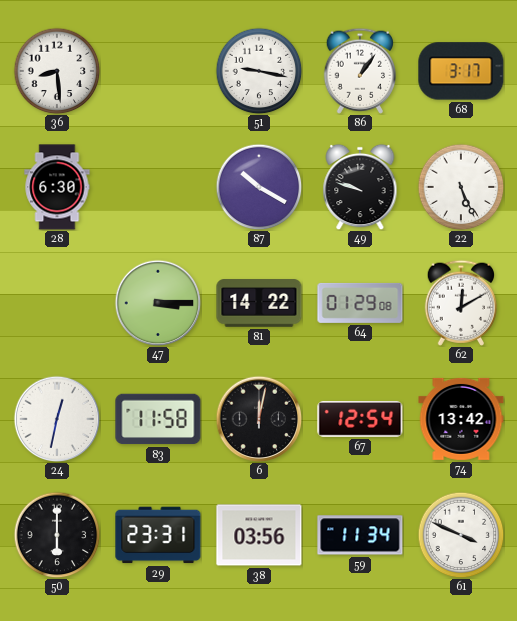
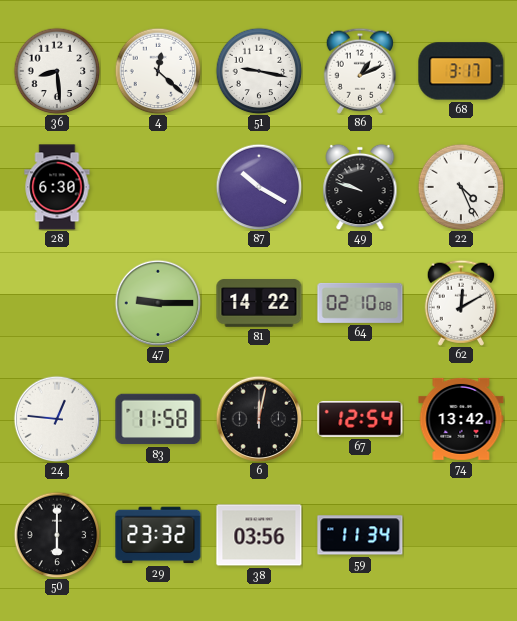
4: none -> 12:22 (158, 71)
86: 1:06 -> 1:11 (360, 71)
22: 5:26 -> 4:26 (461, 187)
47: 3:15 -> 9:15 (158, 303)
64: 01:29 -> 02:10 (360, 303)
24: 12:32 -> 12:46 (57, 419)
29: 23:31 -> 23:32 (158, 535)
61: 3:49 -> none (461, 535)
